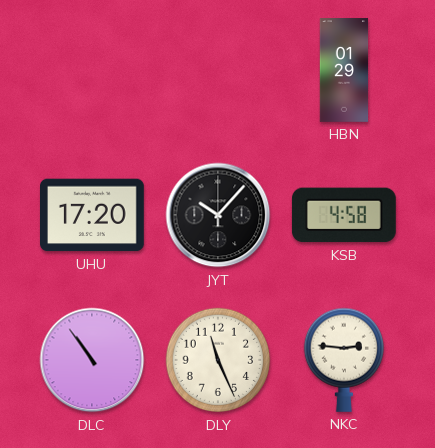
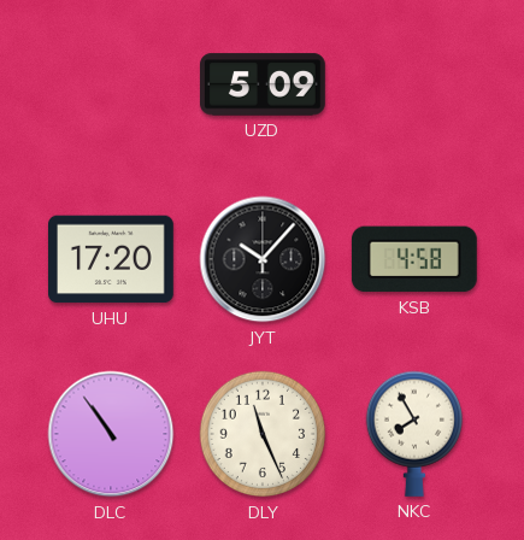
UZD: none -> 5:09 (264, 84)
HBN: 01:29 -> none (344, 70)
NKC: 2:46 -> 7:55 (413, 434)
